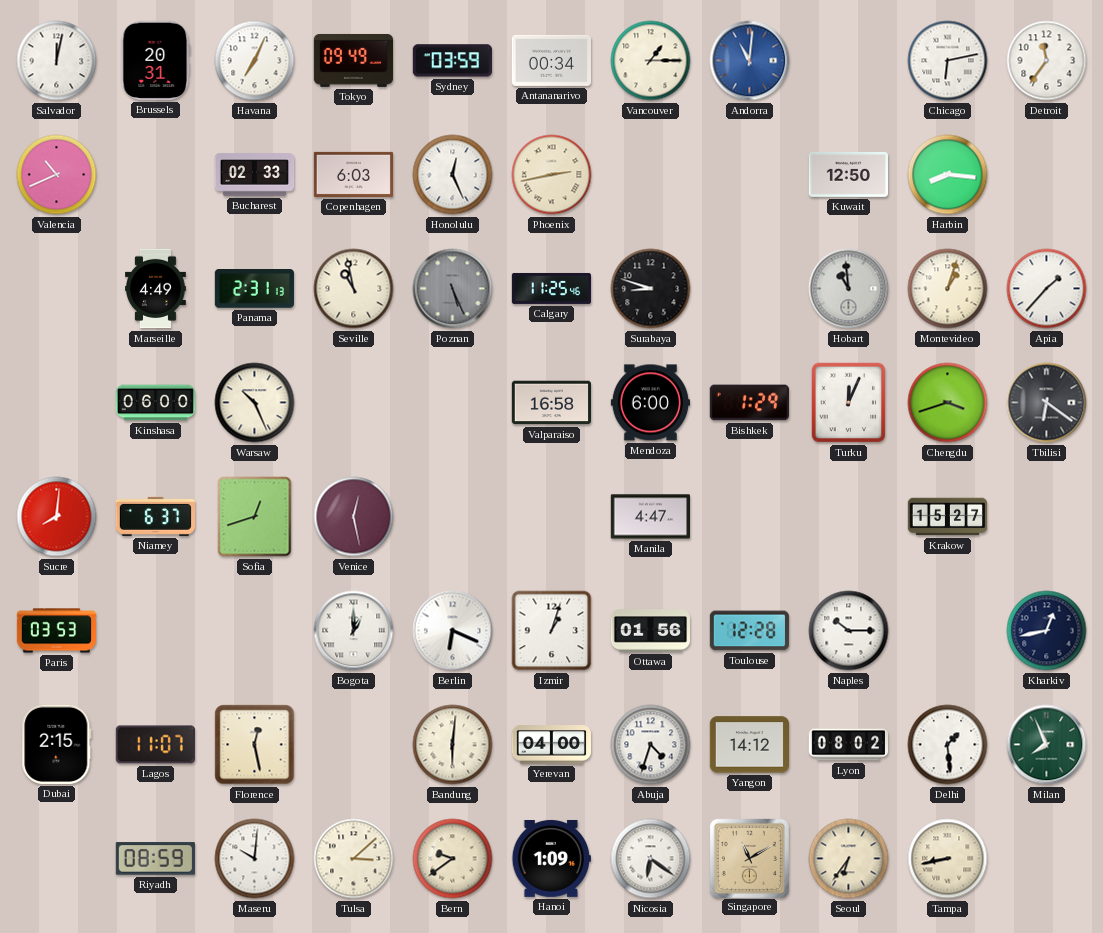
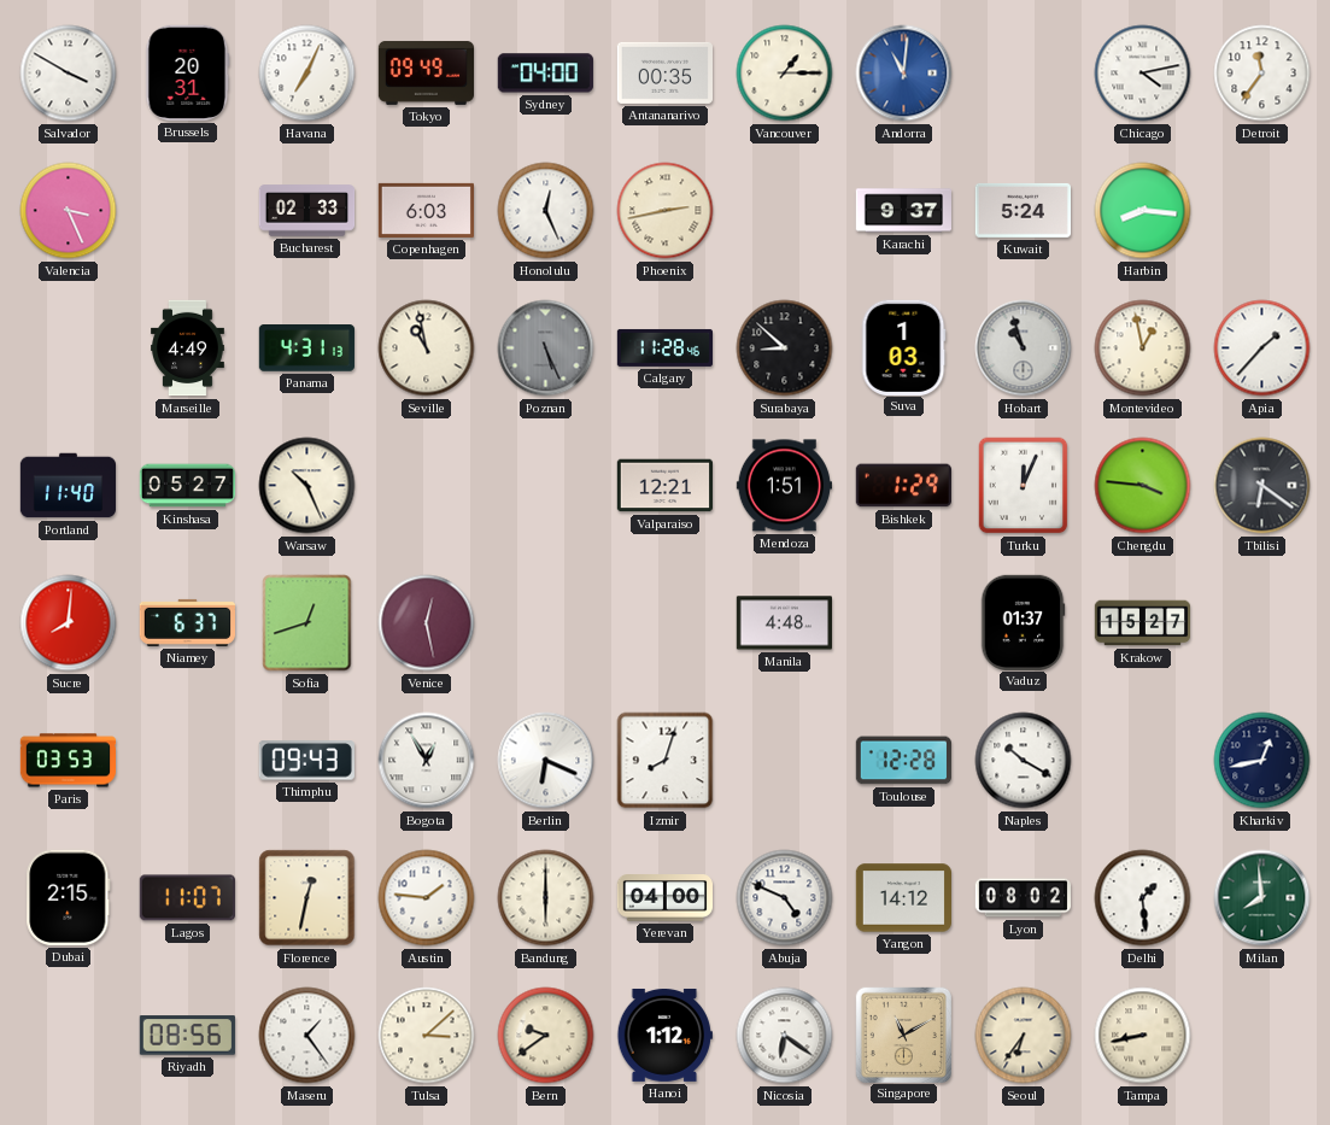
Salvador: 12:02 -> 3:50 (69, 74)
Sydney: 03:59 -> 04:00 (545, 74)
Antananarivo: 00:34 -> 00:35 (664, 72)
Chicago: 6:13 -> 4:13 (1143, 74)
Valencia: 10:41 -> 3:26 (69, 211)
Karachi: none -> 9:37 (903, 211)
Kuwait: 12:50 -> 5:24 (1023, 210)
Panama: 2:31 -> 4:31 (306, 348)
Calgary: 11:25 -> 11:28 (666, 347)
Surabaya: 8:48 -> 8:52 (785, 348)
Suva: none -> 1:03 (903, 347)
Hobart: 10:59 -> 10:57 (1024, 348)
Montevideo: 1:03 -> 12:58 (1143, 348)
Portland: none -> 11:40 (68, 486)
Kinshasa: 06:00 -> 05:27 (188, 486)
Valparaiso: 16:58 -> 12:21 (664, 486)
Mendoza: 6:00 -> 1:51 (784, 486)
Chengdu: 3:42 -> 3:46 (1143, 486)
Manila: 4:47 -> 4:48 (784, 623)
Vaduz: none -> 01:37 (1023, 622)
Thimphu: none -> 09:43 (306, 761)
Bogota: 1:00 -> 12:55 (427, 761)
Izmir: 1:03 -> 8:03 (666, 761)
Ottawa: 01:56 -> none (650, 631)
Naples: 10:15 -> 10:20 (1024, 761)
Florence: 12:28 -> 12:32 (307, 898)
Austin: none -> 1:46 (427, 898)
Bandung: 6:01 -> 6:00 (546, 898)
Abuja: 4:33 -> 4:49 (785, 898)
Milan: 7:56 -> 7:59 (1262, 898)
Riyadh: 08:59 -> 08:56 (187, 1036)
Maseru: 10:01 -> 1:24 (307, 1036)
Hanoi: 1:09 -> 1:12 (664, 1035)
